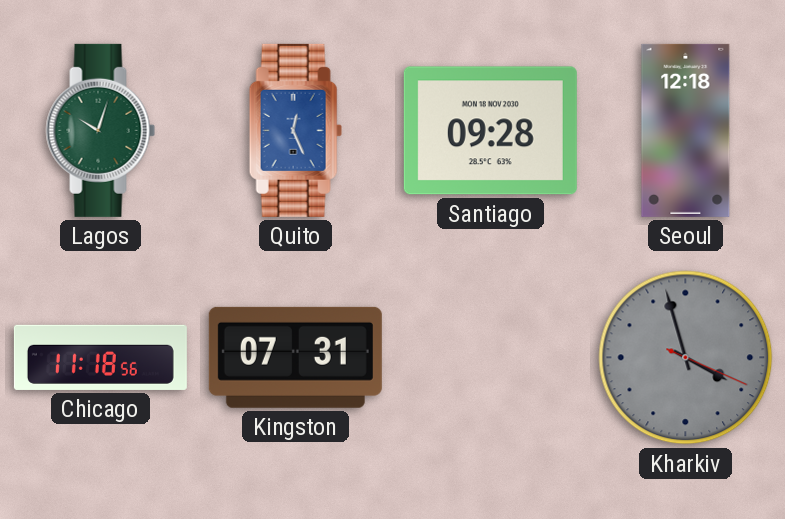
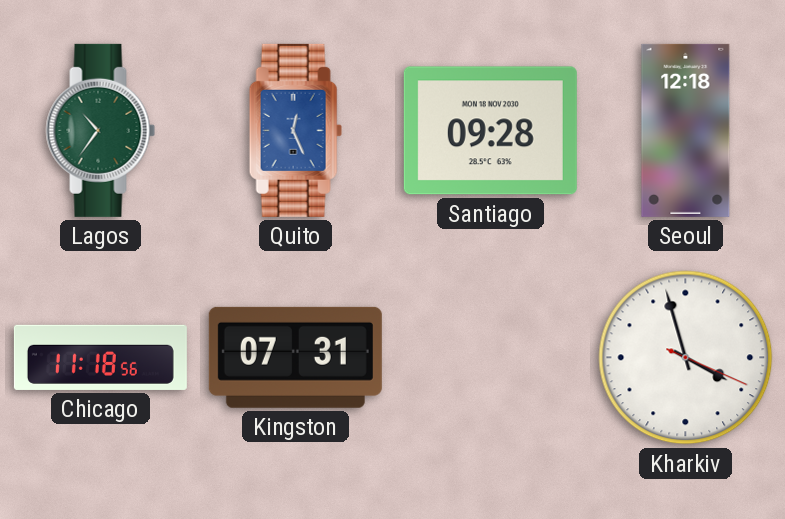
Lagos: 10:03 -> 10:36 (101, 130)
Kharkiv dial: grey -> white (686, 358)
